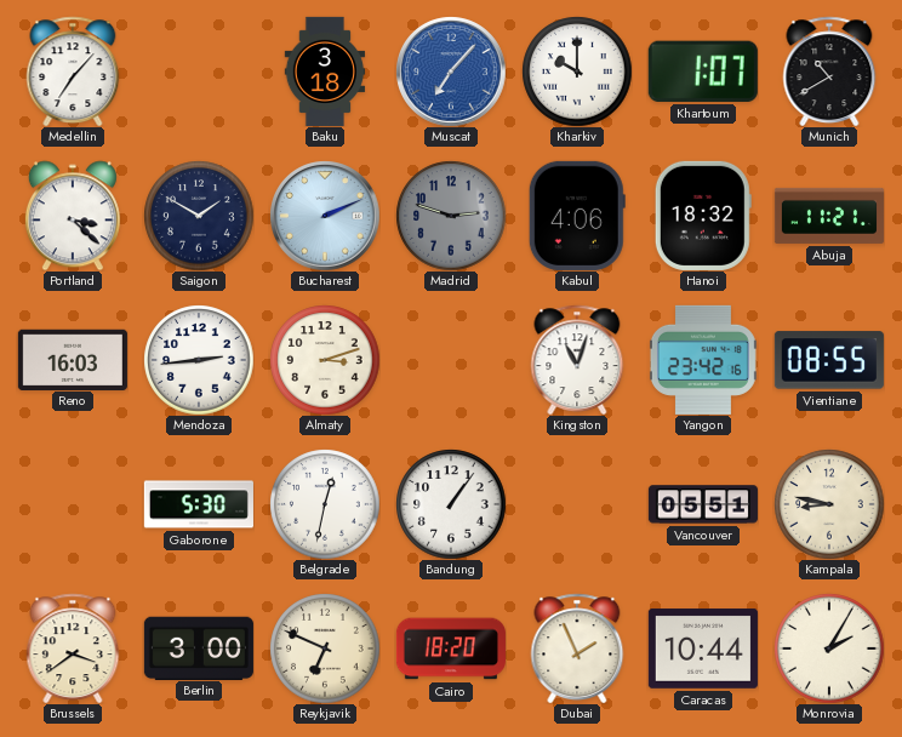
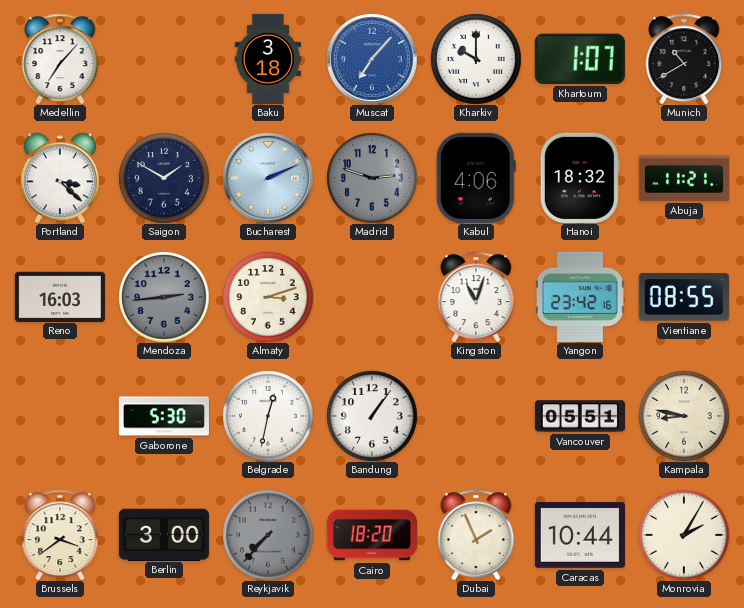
Mendoza dial: white -> grey (164, 297)
Reykjavik: 6:49 -> 7:37 (268, 535)
Reykjavik dial: cream -> grey (268, 535)
